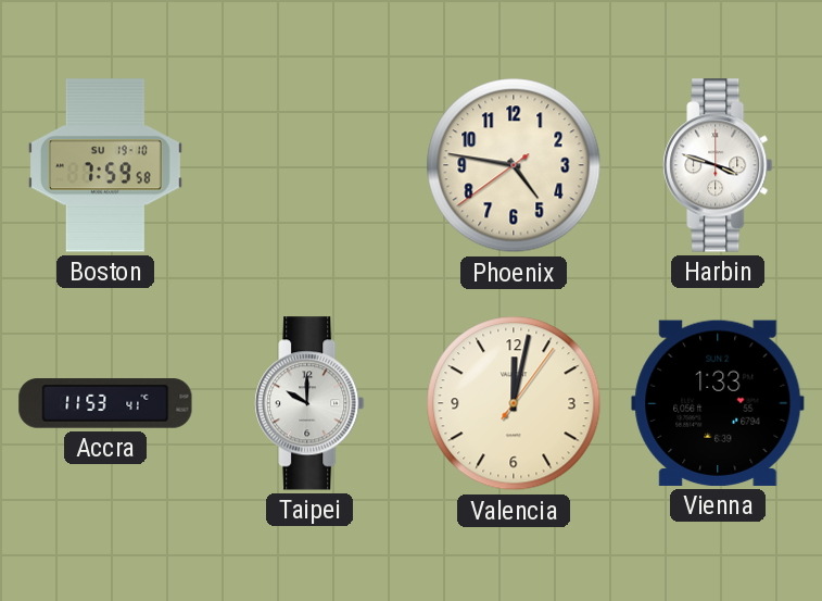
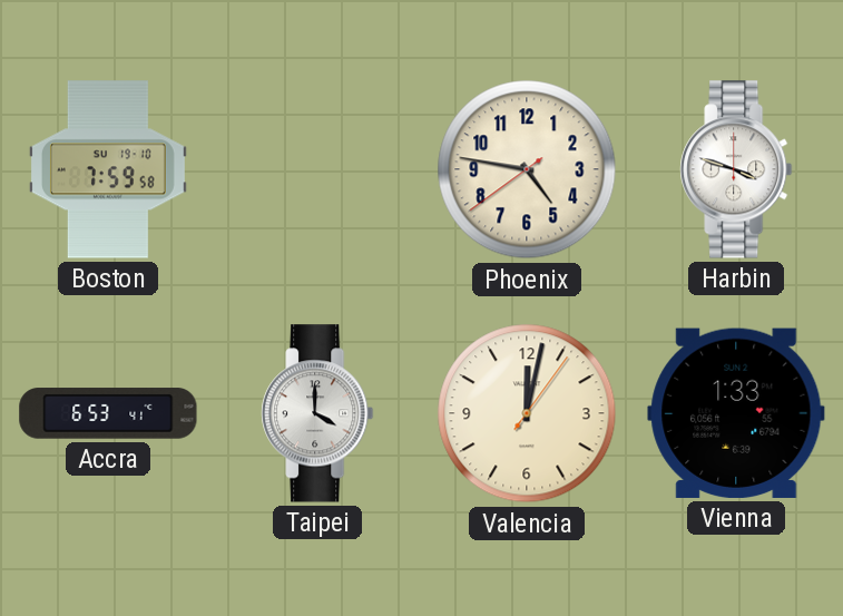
Accra: 11:53 -> 6:53 (108, 413)
Taipei: 10:00 -> 4:00 (317, 413)
